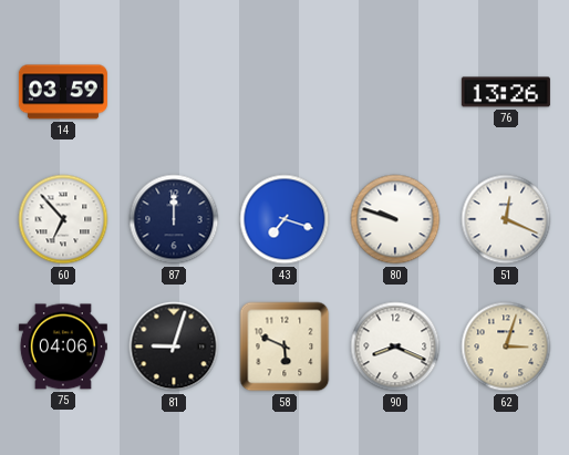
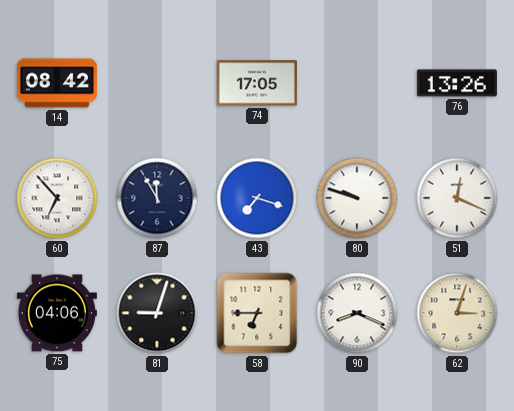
14: 03:59 -> 08:42 (57, 83)
74: none -> 17:05 (257, 83)
87: 12:00 -> 11:55 (157, 198)
58: 5:49 -> 6:45 (257, 313)
